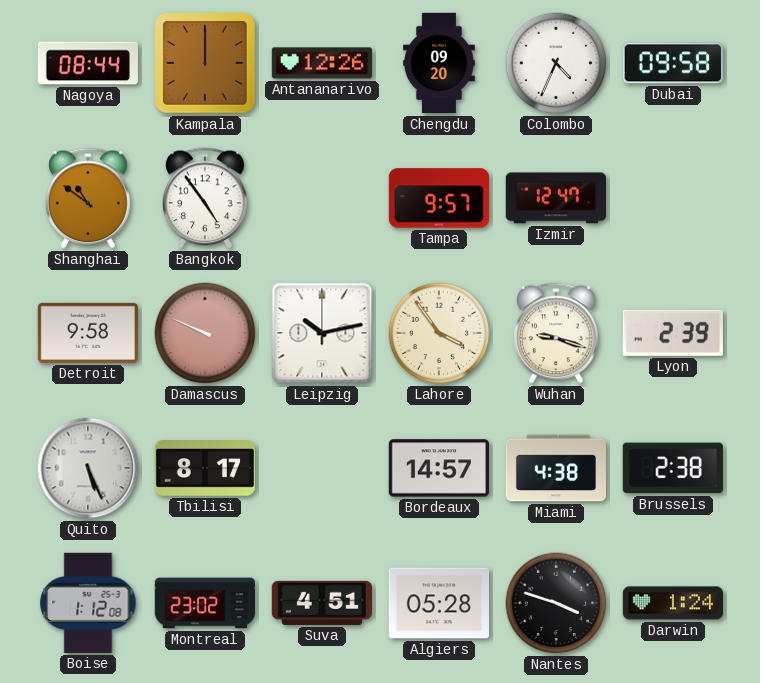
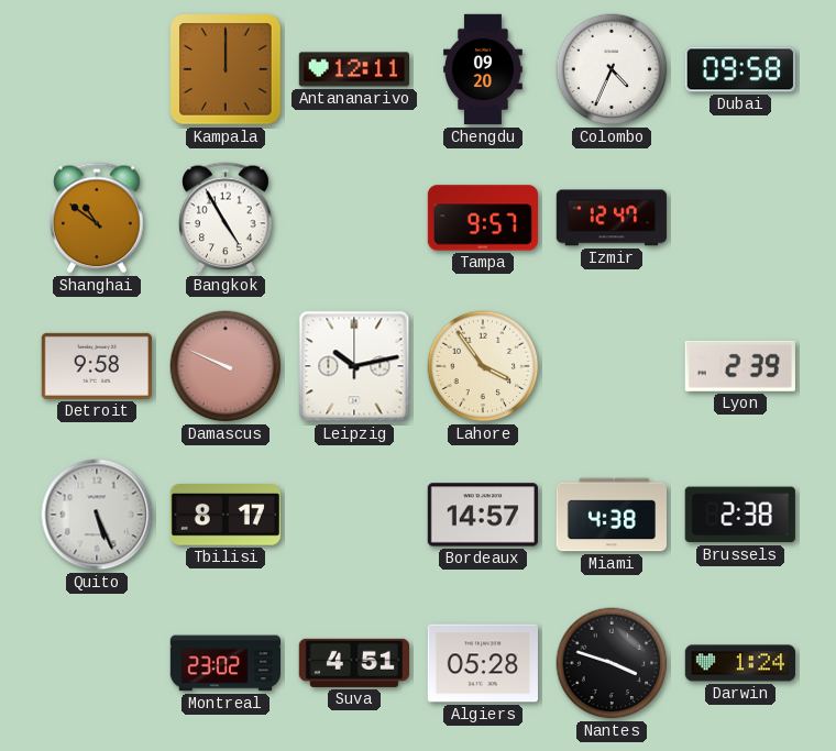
Nagoya: 08:44 -> none (88, 63)
Antananarivo: 12:26 -> 12:11 (353, 69)
Bangkok: 4:54 -> 4:55 (227, 218)
Wuhan: 9:18 -> none (557, 333)
Boise: 1:12 -> none (88, 603)
